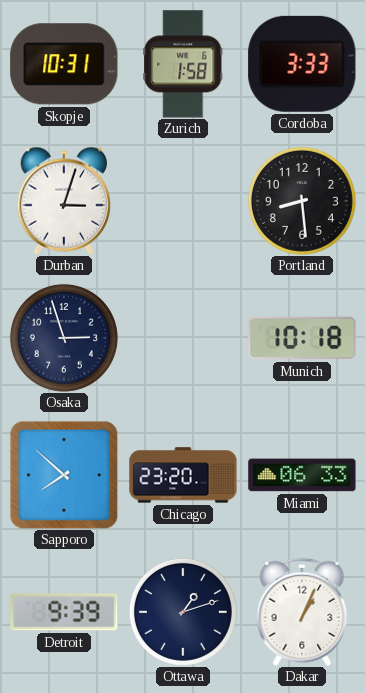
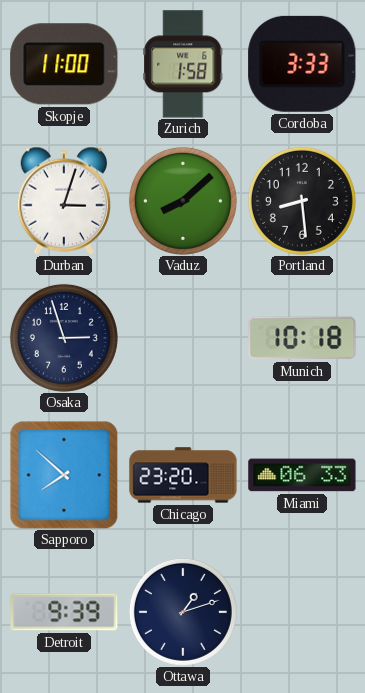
Skopje: 10:31 -> 11:00 (64, 64)
Vaduz: none -> 8:08 (183, 201)
Dakar: 1:04 -> none (302, 612)
